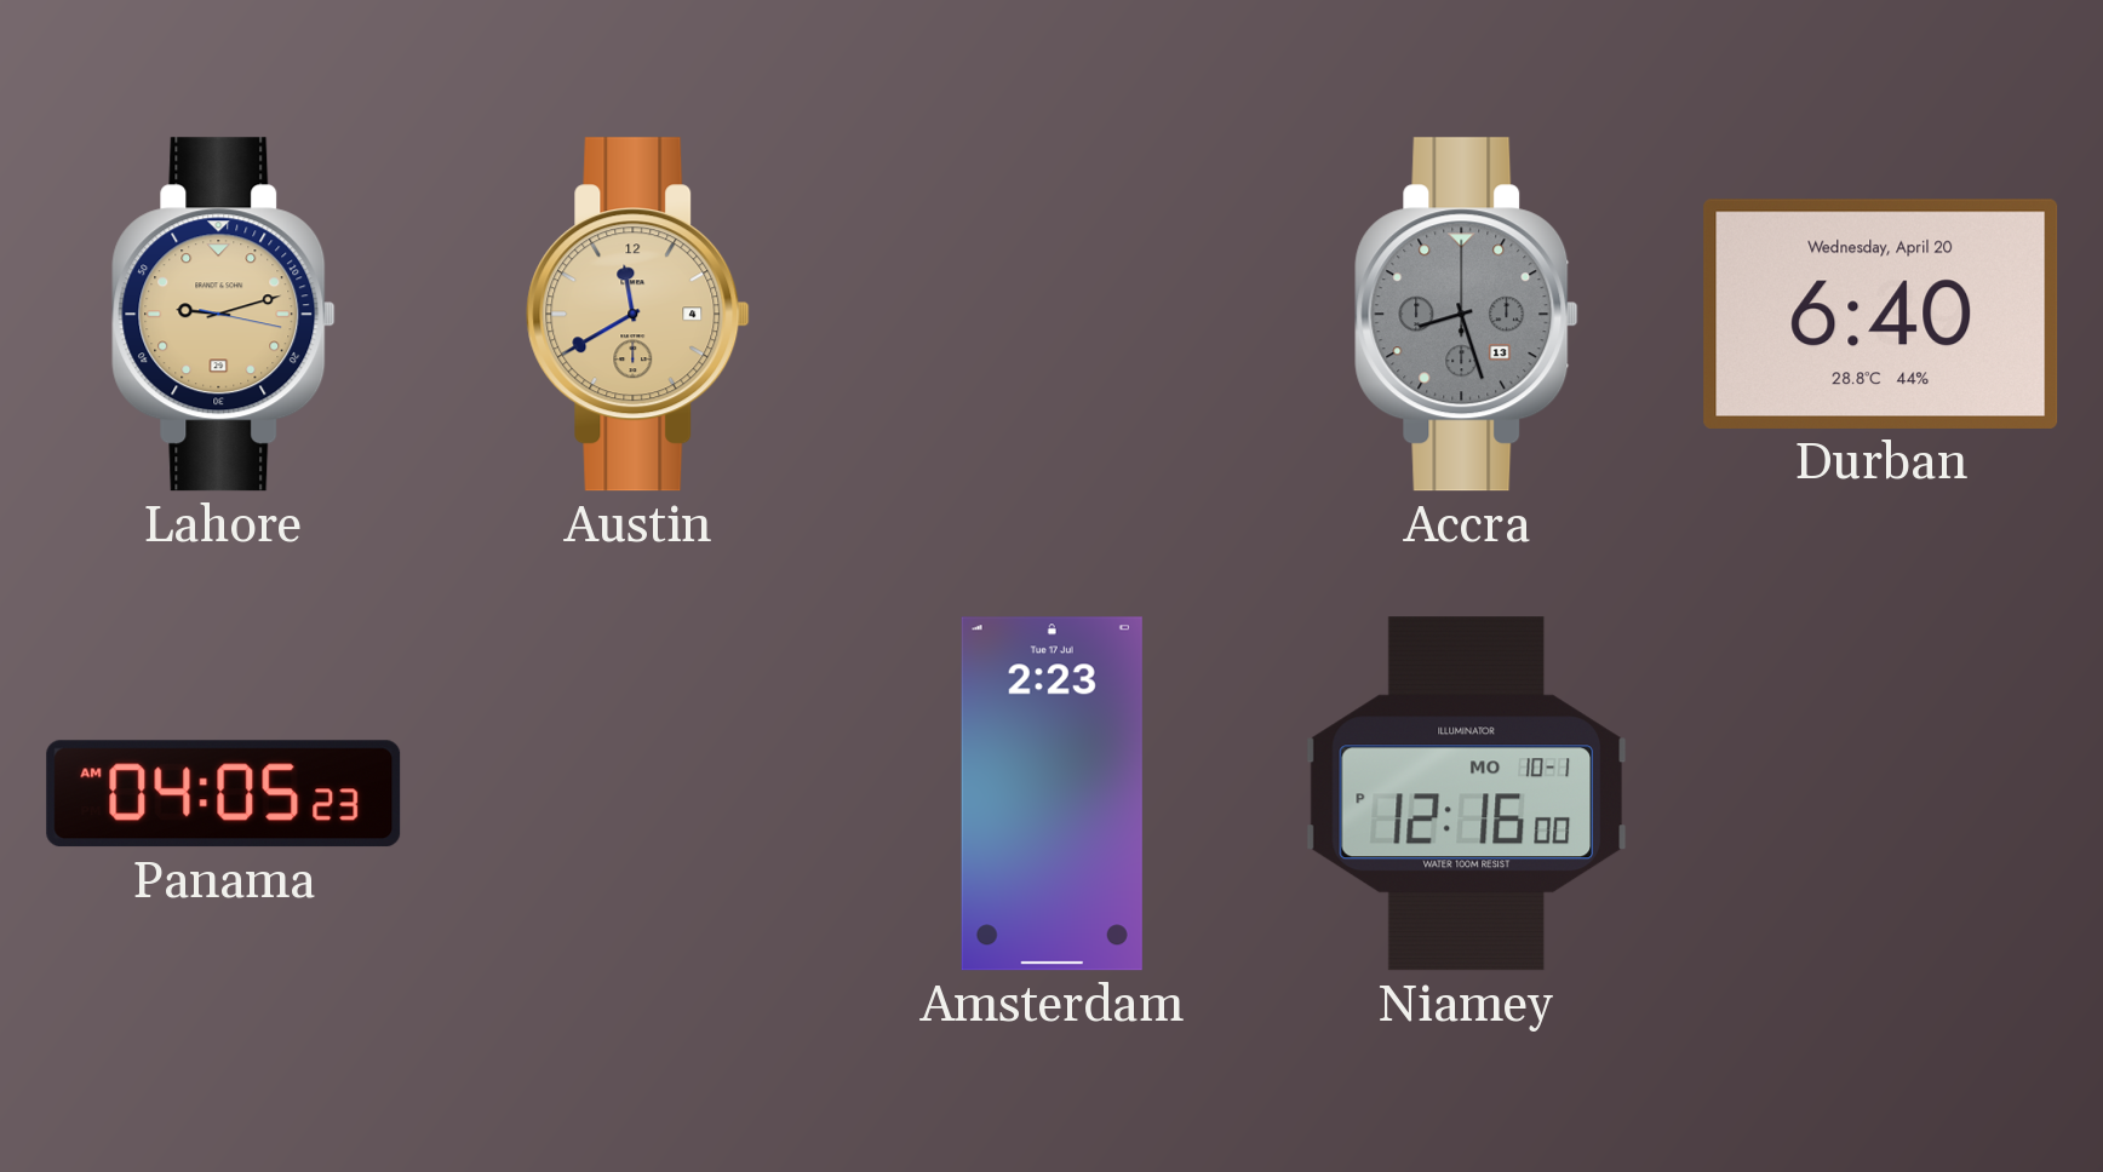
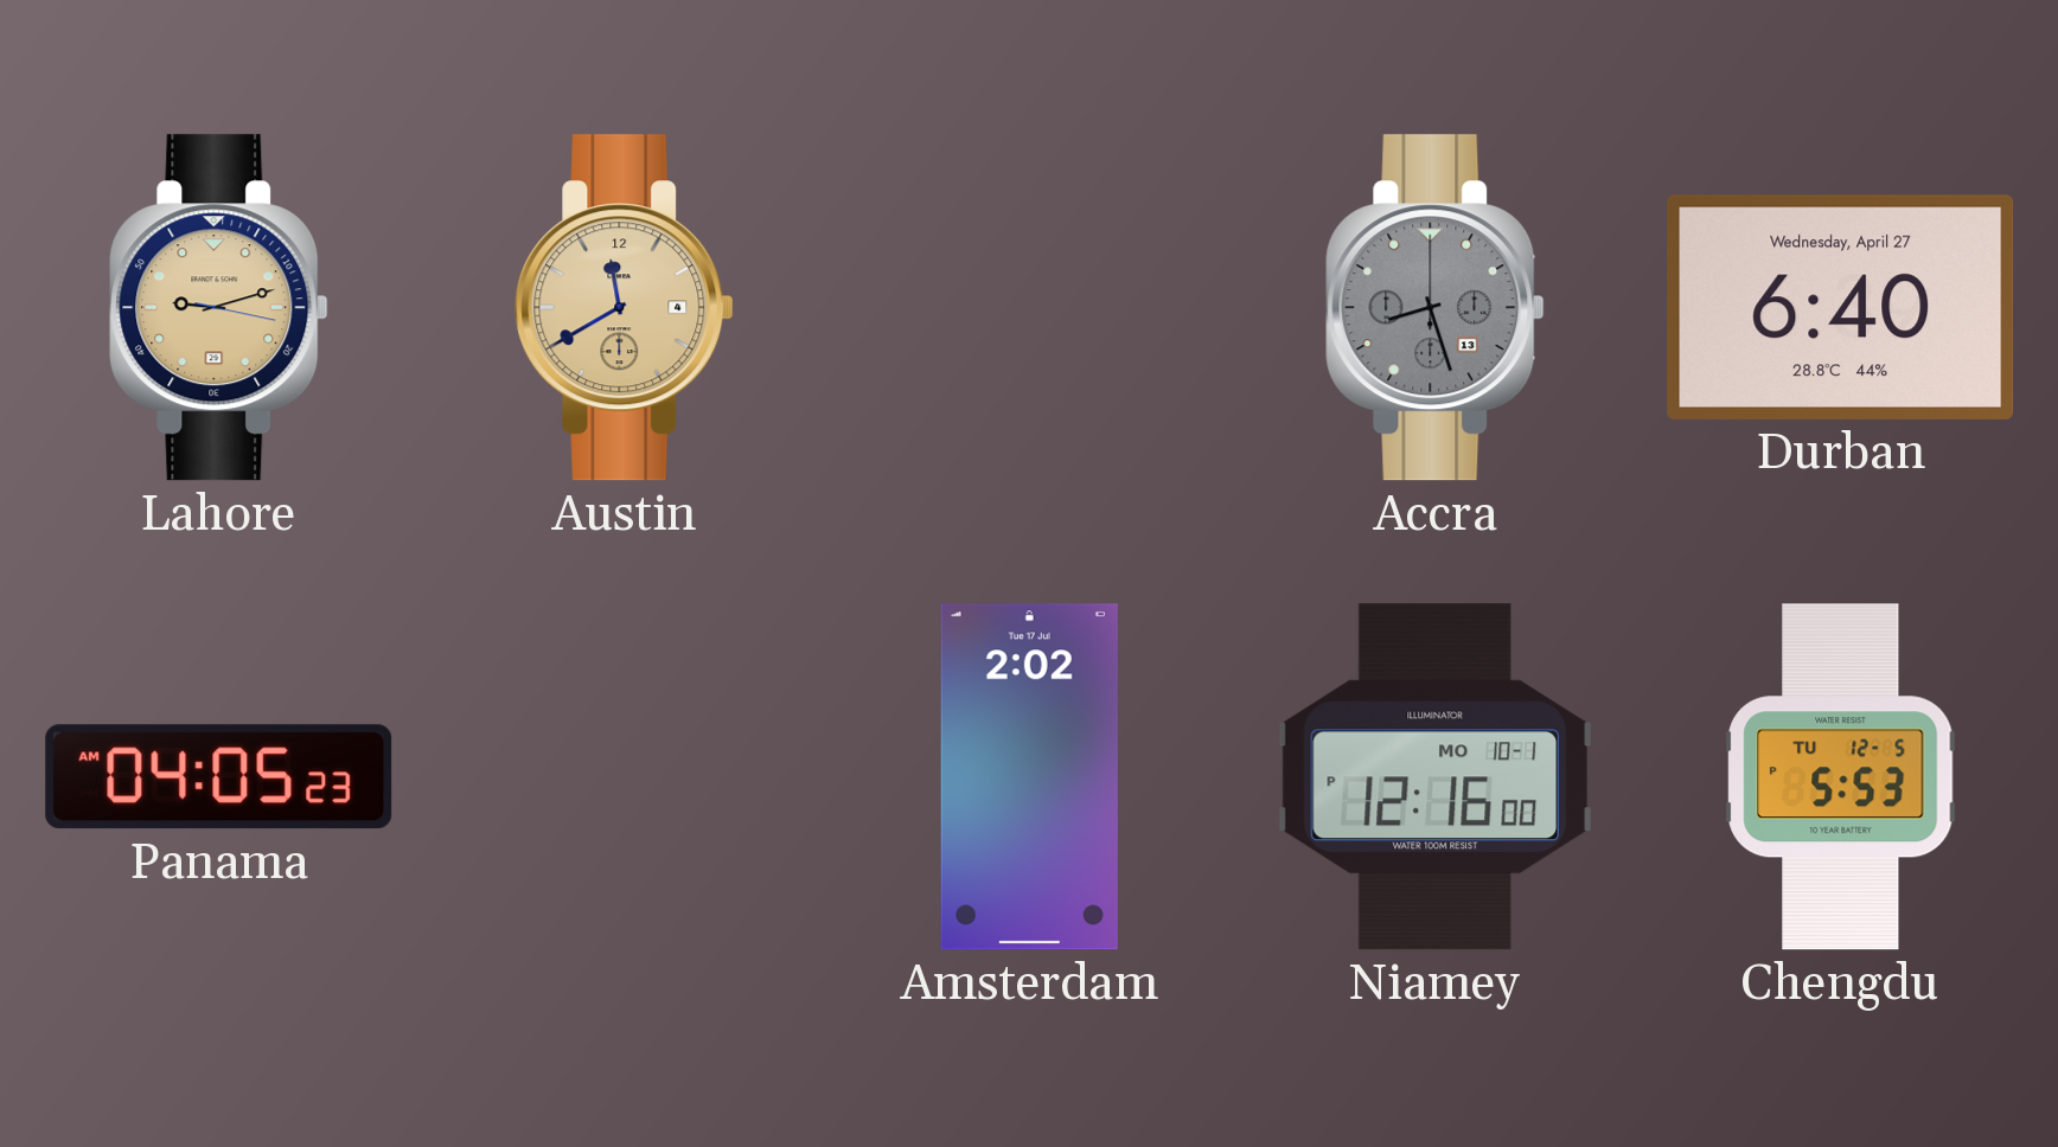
Durban date: Wednesday, April 20 -> Wednesday, April 27 (1841, 307)
Amsterdam: 2:23 -> 2:02 (1029, 777)
Chengdu: none -> 5:53 (1841, 777)
